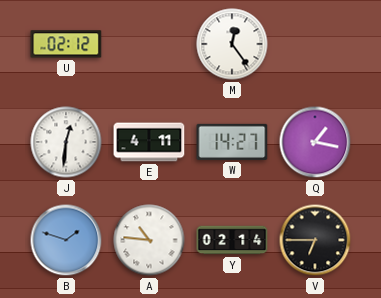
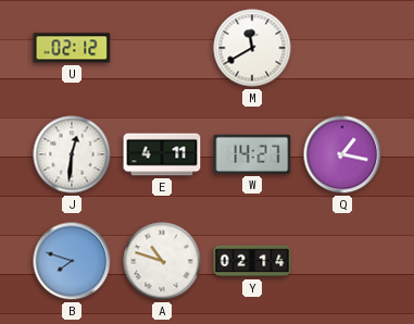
M: 12:24 -> 11:40 (252, 48)
B: 1:48 -> 7:48 (72, 261)
A: 10:46 -> 10:48 (162, 261)
V: 6:45 -> none (315, 240)
